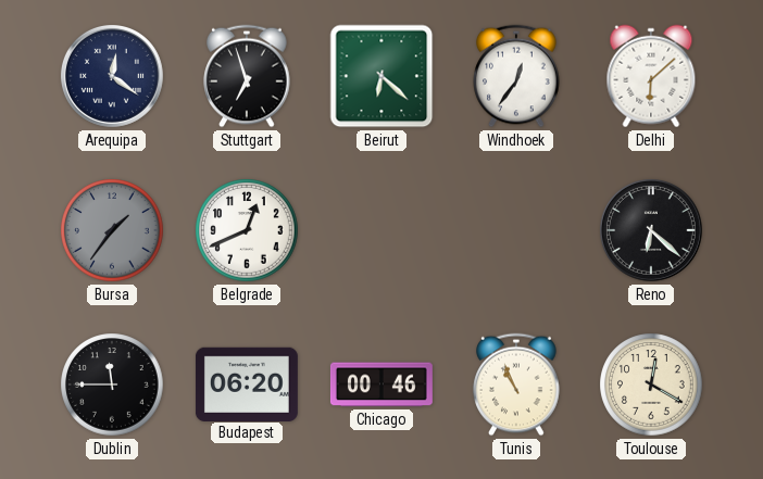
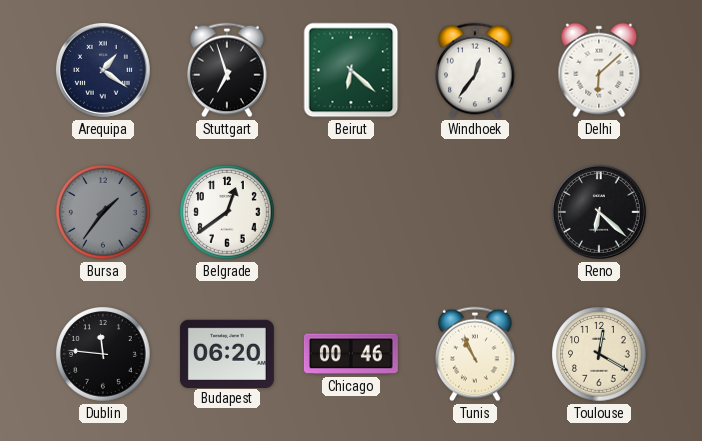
Arequipa: 12:21 -> 1:21 (103, 70)
Belgrade: 12:41 -> 12:39 (227, 212)
Dublin: 11:45 -> 11:46 (103, 354)
